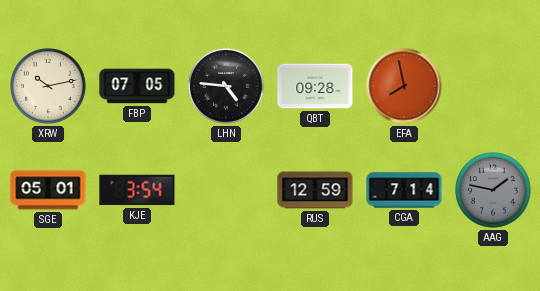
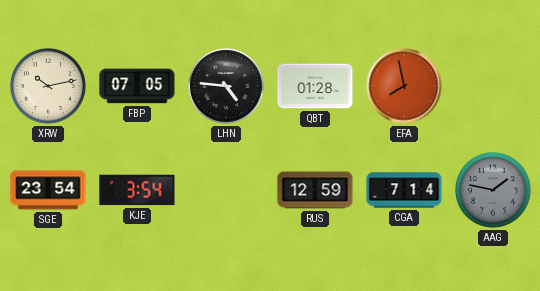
QBT: 09:28 -> 01:28 (315, 86)
SGE: 05:01 -> 23:54 (48, 190)
